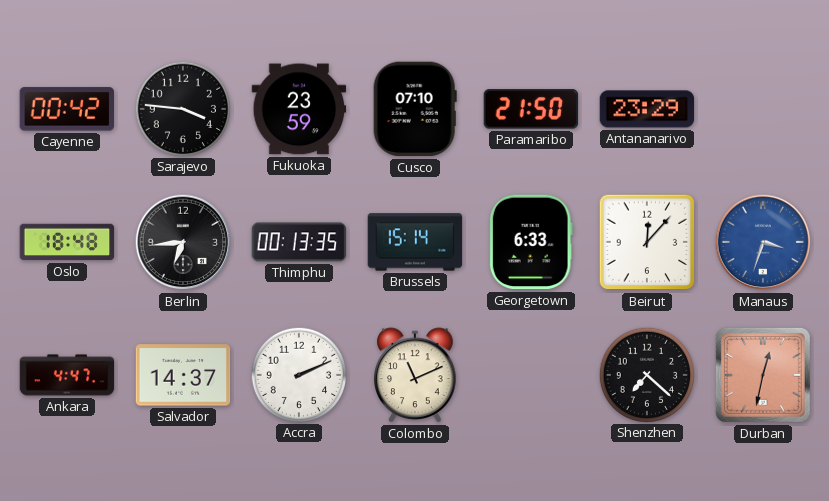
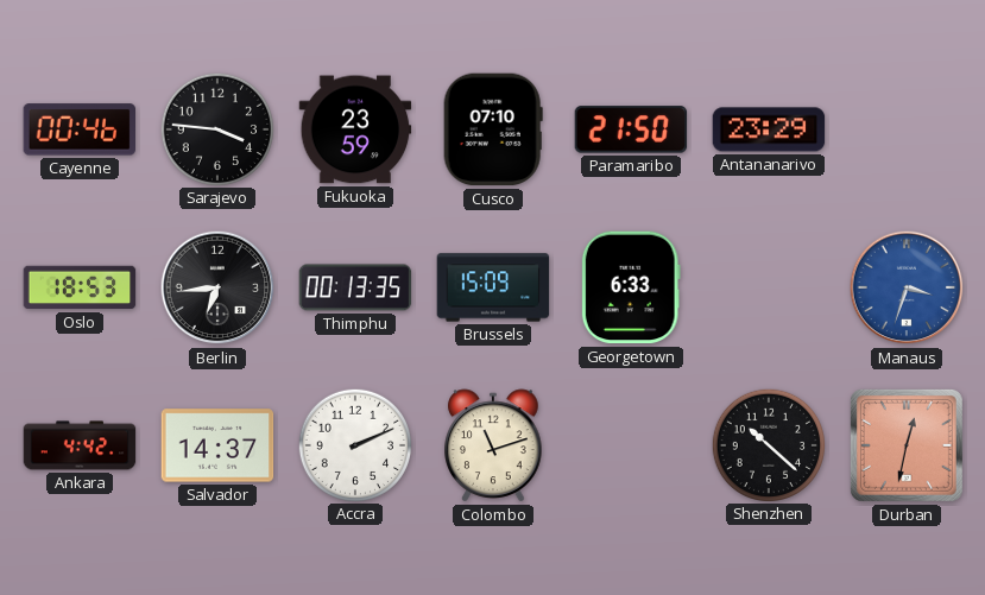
Cayenne: 00:42 -> 00:46 (78, 129)
Oslo: 18:48 -> 18:53 (80, 287)
Brussels: 15:14 -> 15:09 (493, 287)
Beirut: 12:07 -> none (647, 242)
Ankara: 4:47 -> 4:42 (80, 445)
Colombo: 11:11 -> 11:12 (493, 445)
Shenzhen: 7:22 -> 10:22 (768, 444)
